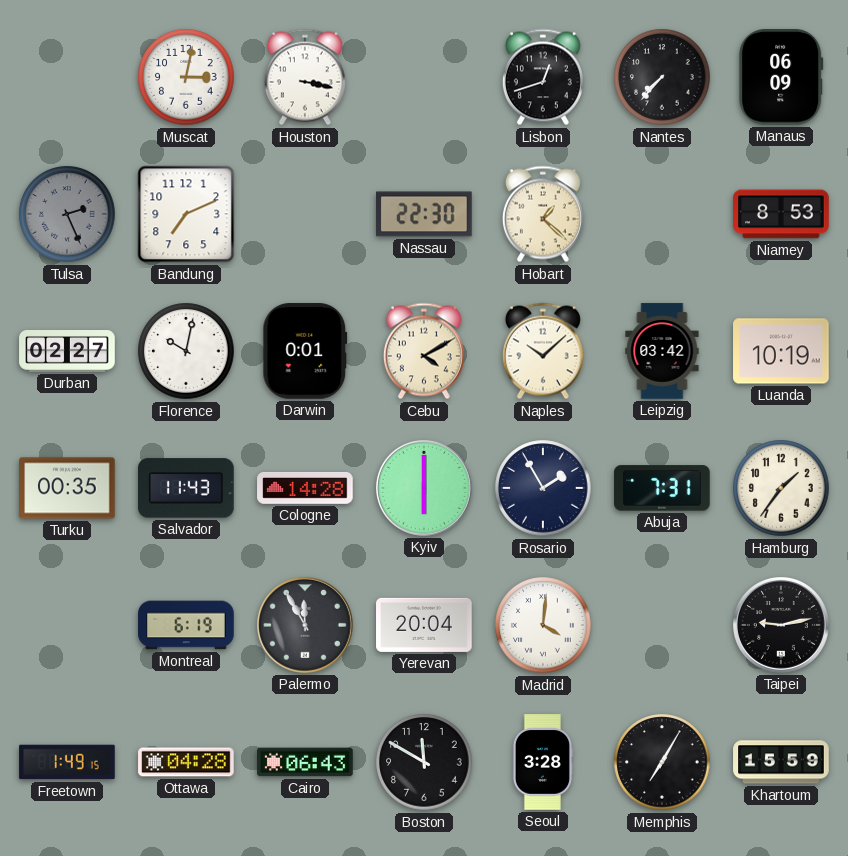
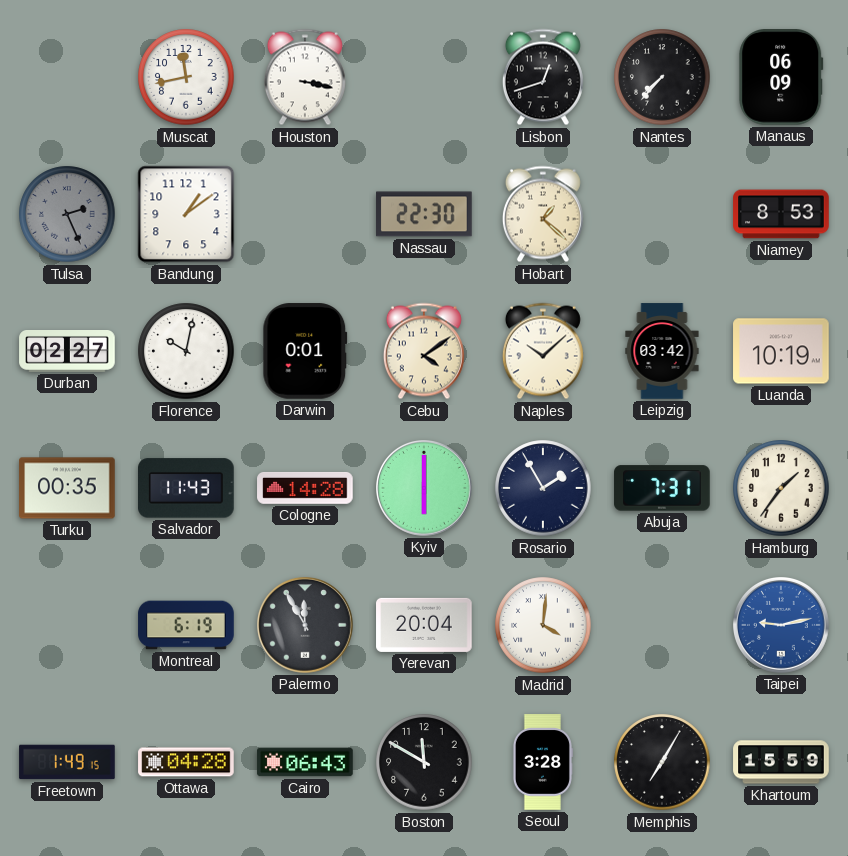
Muscat: 3:02 -> 11:43 (186, 77)
Bandung: 7:11 -> 1:09 (186, 214)
Cebu: 4:10 -> 4:09 (424, 351)
Taipei dial: black -> blue (782, 626)
